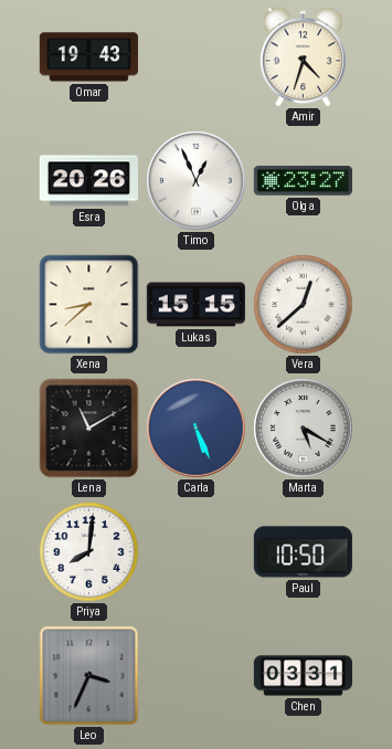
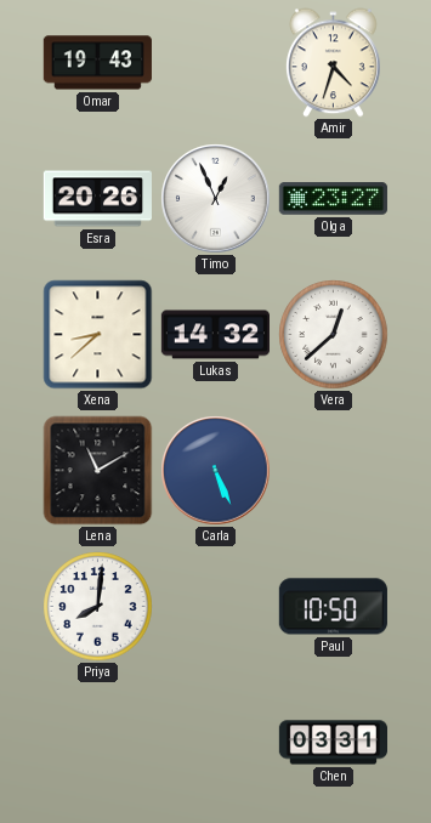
Lukas: 15:15 -> 14:32 (215, 335)
Marta: 5:20 -> none (304, 429)
Leo: 3:34 -> none (89, 676)
